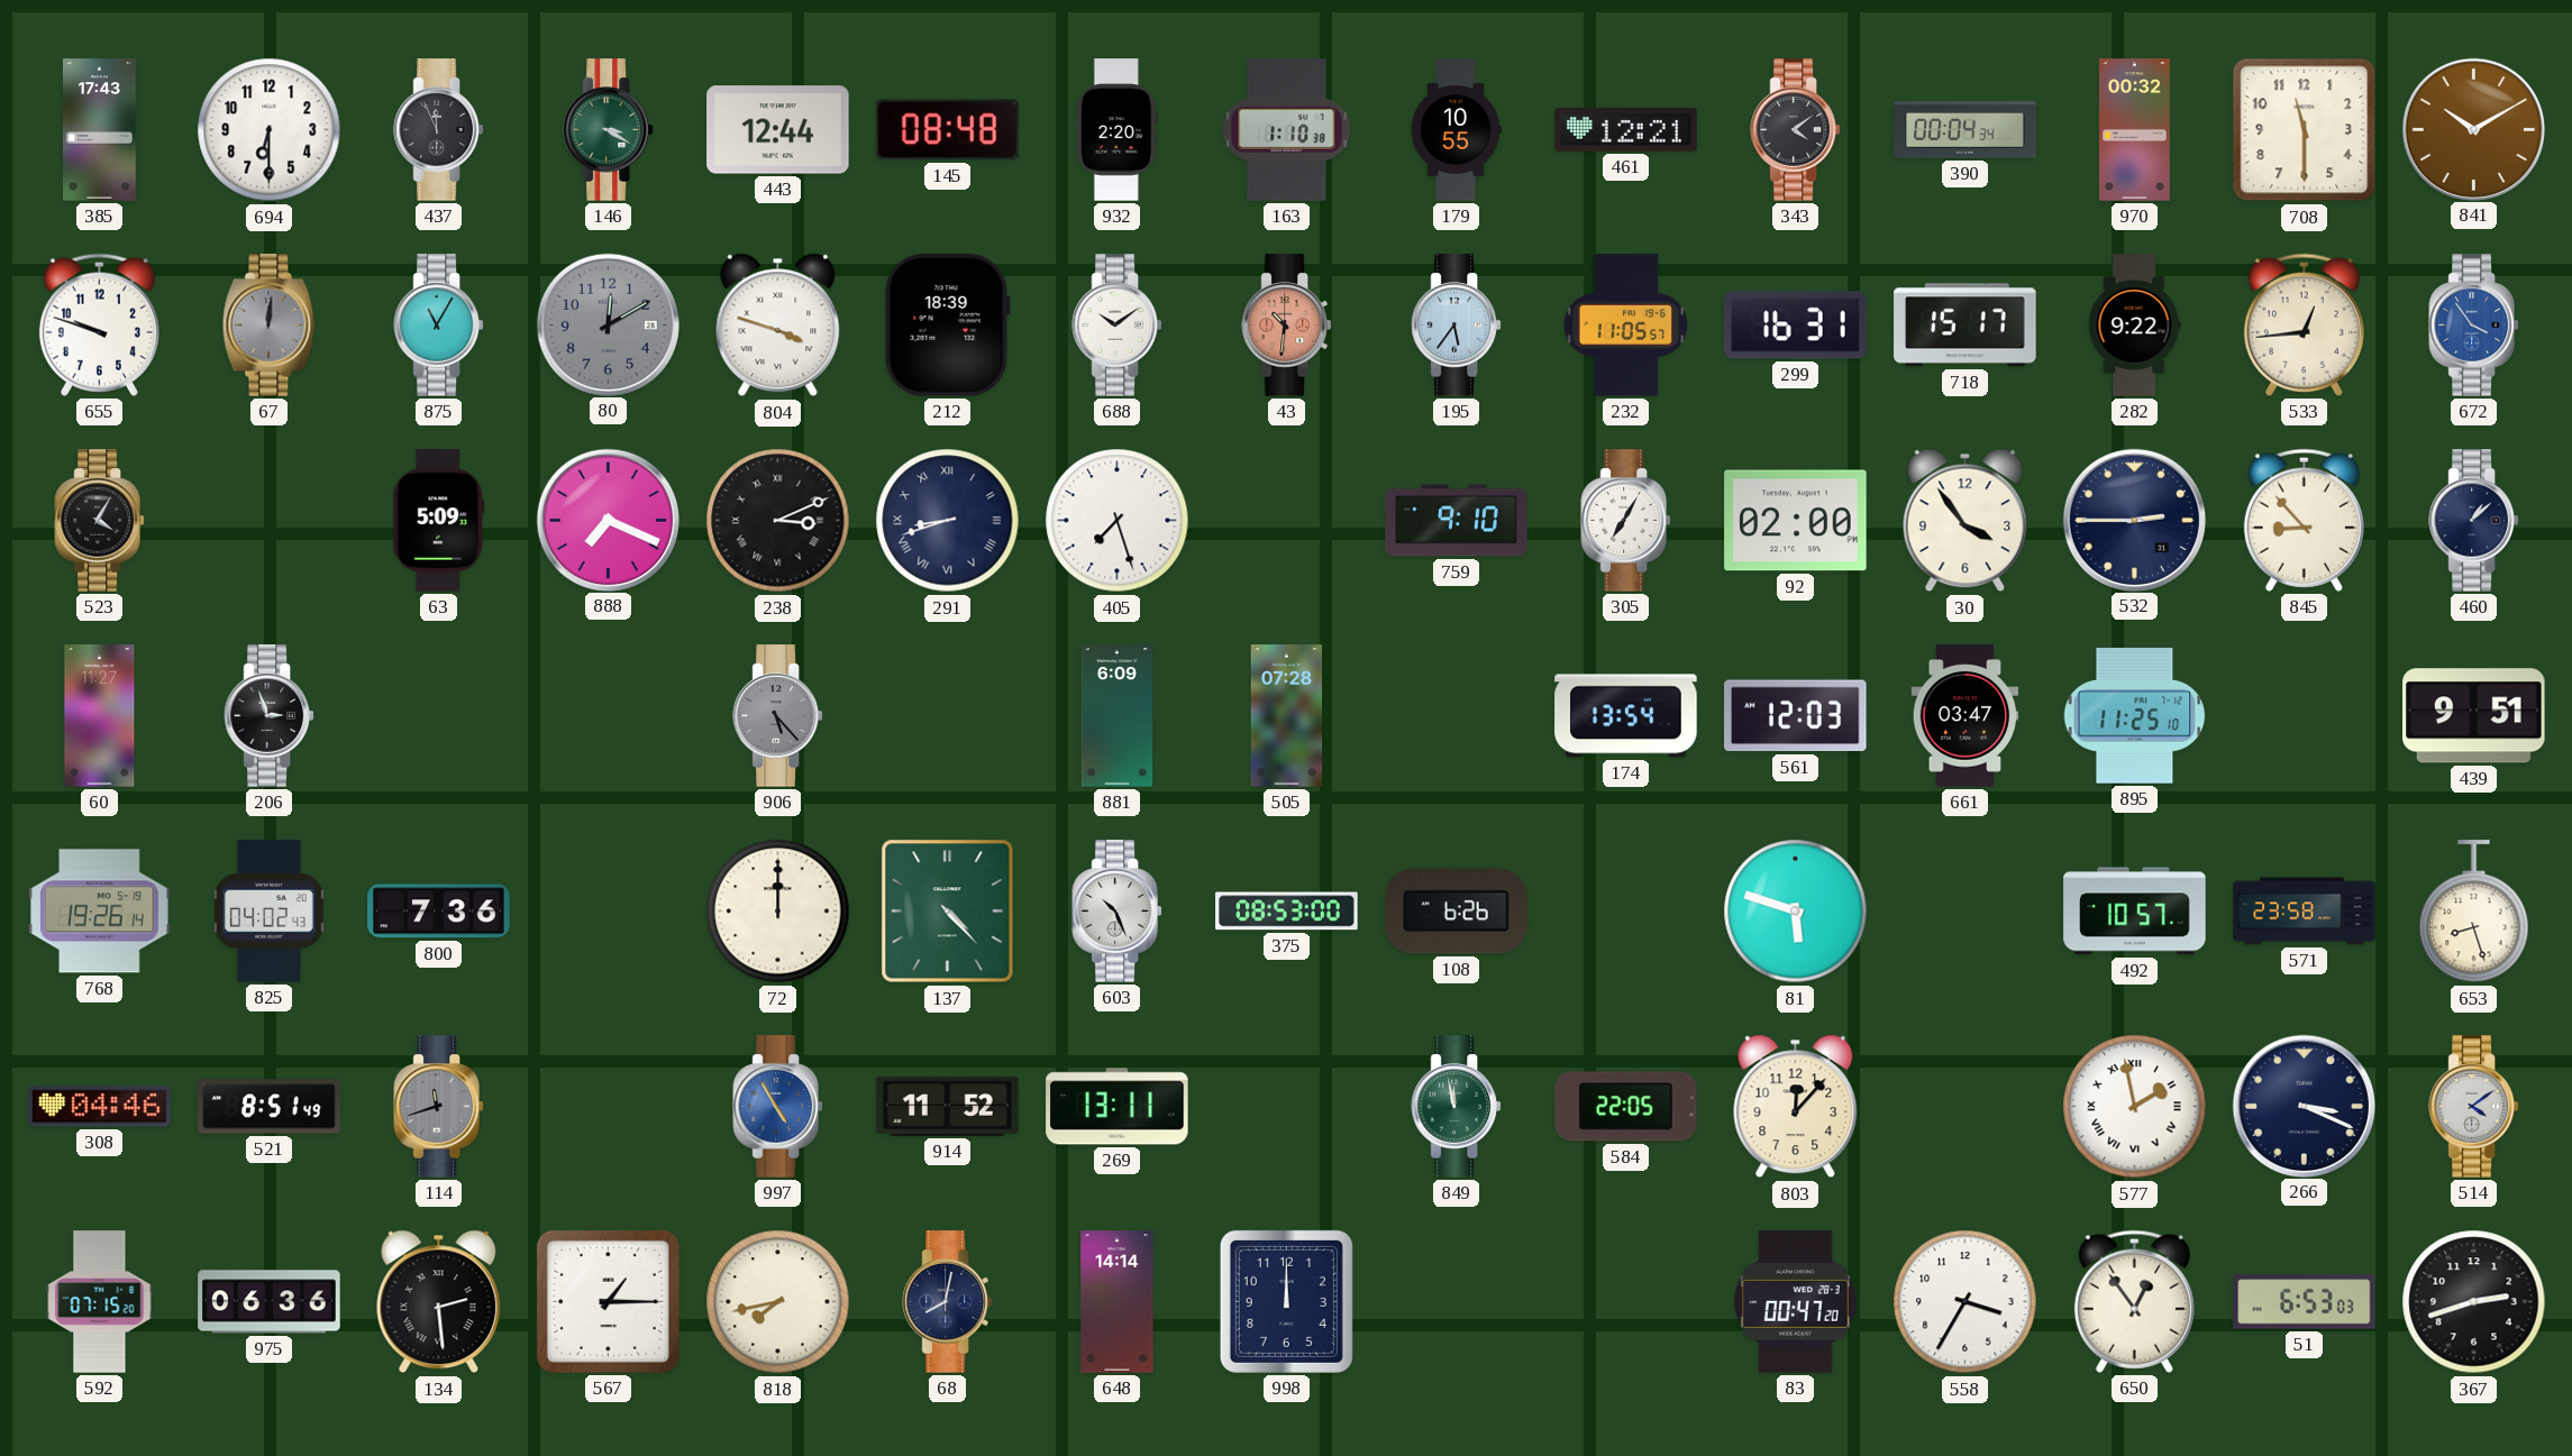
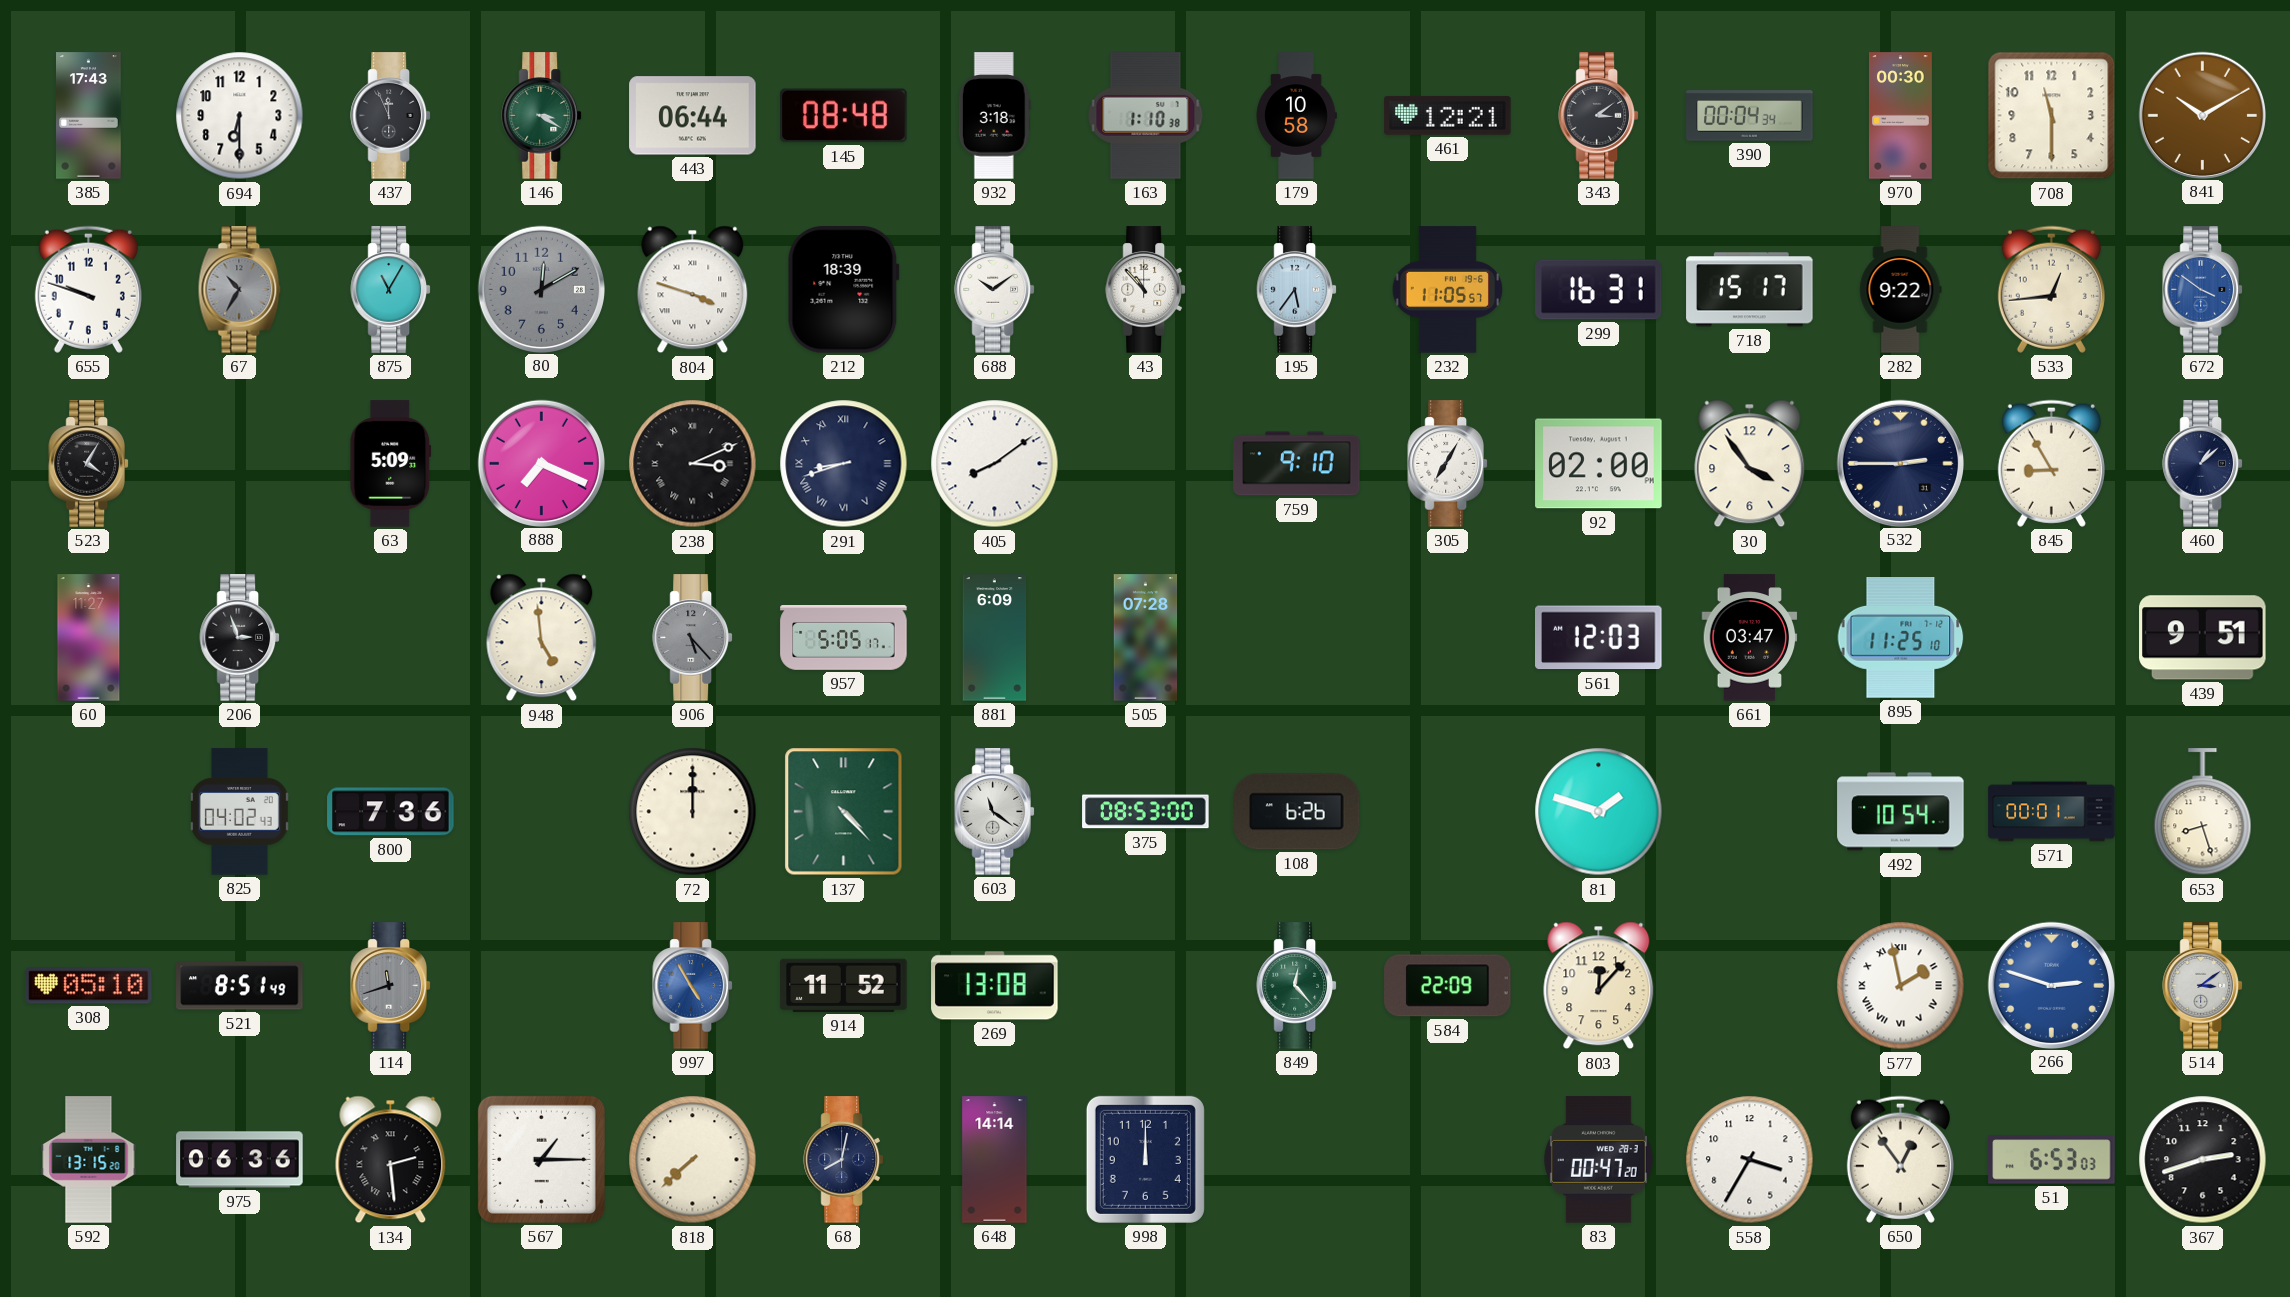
443: 12:44 -> 06:44 (693, 116)
932: 2:20 -> 3:18 (994, 116)
179: 10:55 -> 10:58 (1296, 116)
343: 4:09 -> 3:09 (1598, 116)
970: 00:32 -> 00:30 (1900, 116)
67: 12:01 -> 10:35 (240, 290)
43: 10:31 -> 10:53 (1145, 290)
43 dial: salmon -> white (1145, 290)
672: 3:54 -> 3:51 (2202, 290)
405: 7:27 -> 8:09 (995, 464)
845: 8:53 -> 8:55 (2051, 463)
948: none -> 4:59 (542, 638)
957: none -> 5:05 (844, 638)
174: 13:54 -> none (1626, 716)
768: 19:26 -> none (100, 912)
603: 10:26 -> 11:21 (994, 812)
81: 5:48 -> 1:48 (1599, 812)
492: 10:57 -> 10:54 (1901, 812)
571: 23:58 -> 00:01 (2052, 812)
308: 04:46 -> 05:10 (89, 986)
269: 13:11 -> 13:08 (995, 986)
849: 11:58 -> 12:23 (1296, 986)
584: 22:05 -> 22:09 (1448, 986)
266: 3:19 -> 2:48 (2051, 985)
266 dial: navy -> blue (2051, 985)
514: 4:09 -> 3:09 (2202, 986)
592: 07:15 -> 13:15 (89, 1160)
818: 7:43 -> 7:38 (693, 1160)
